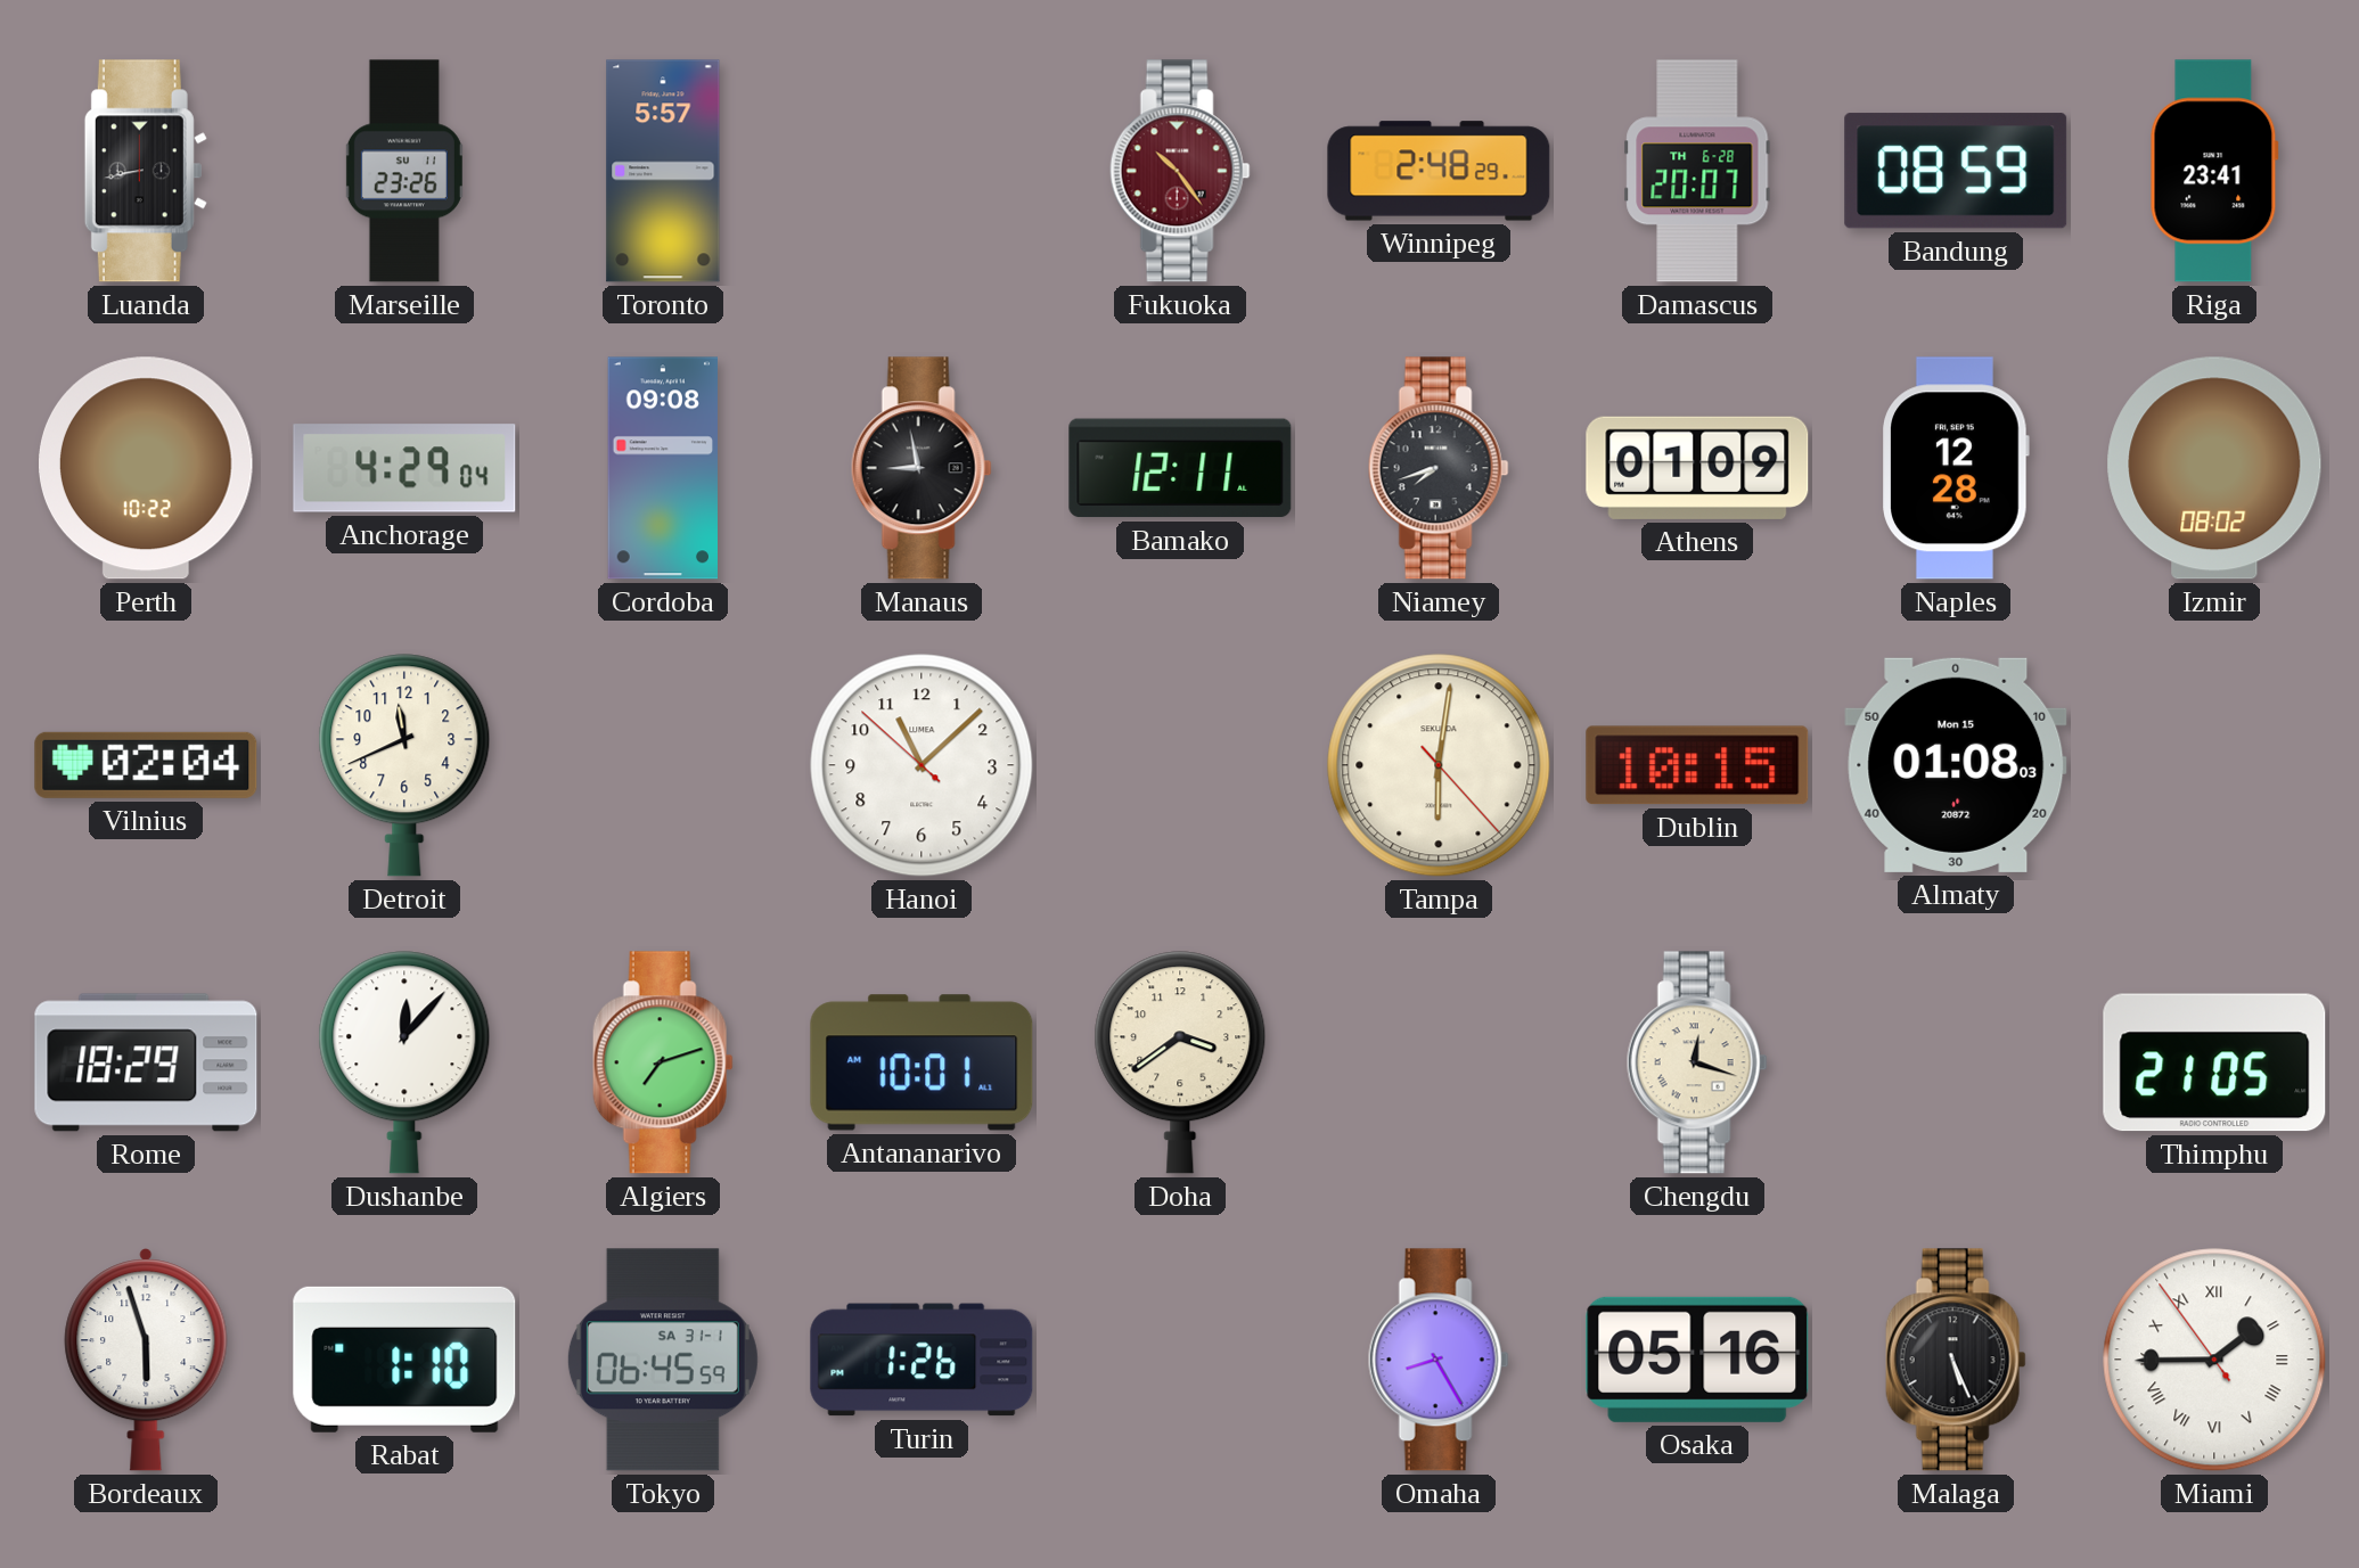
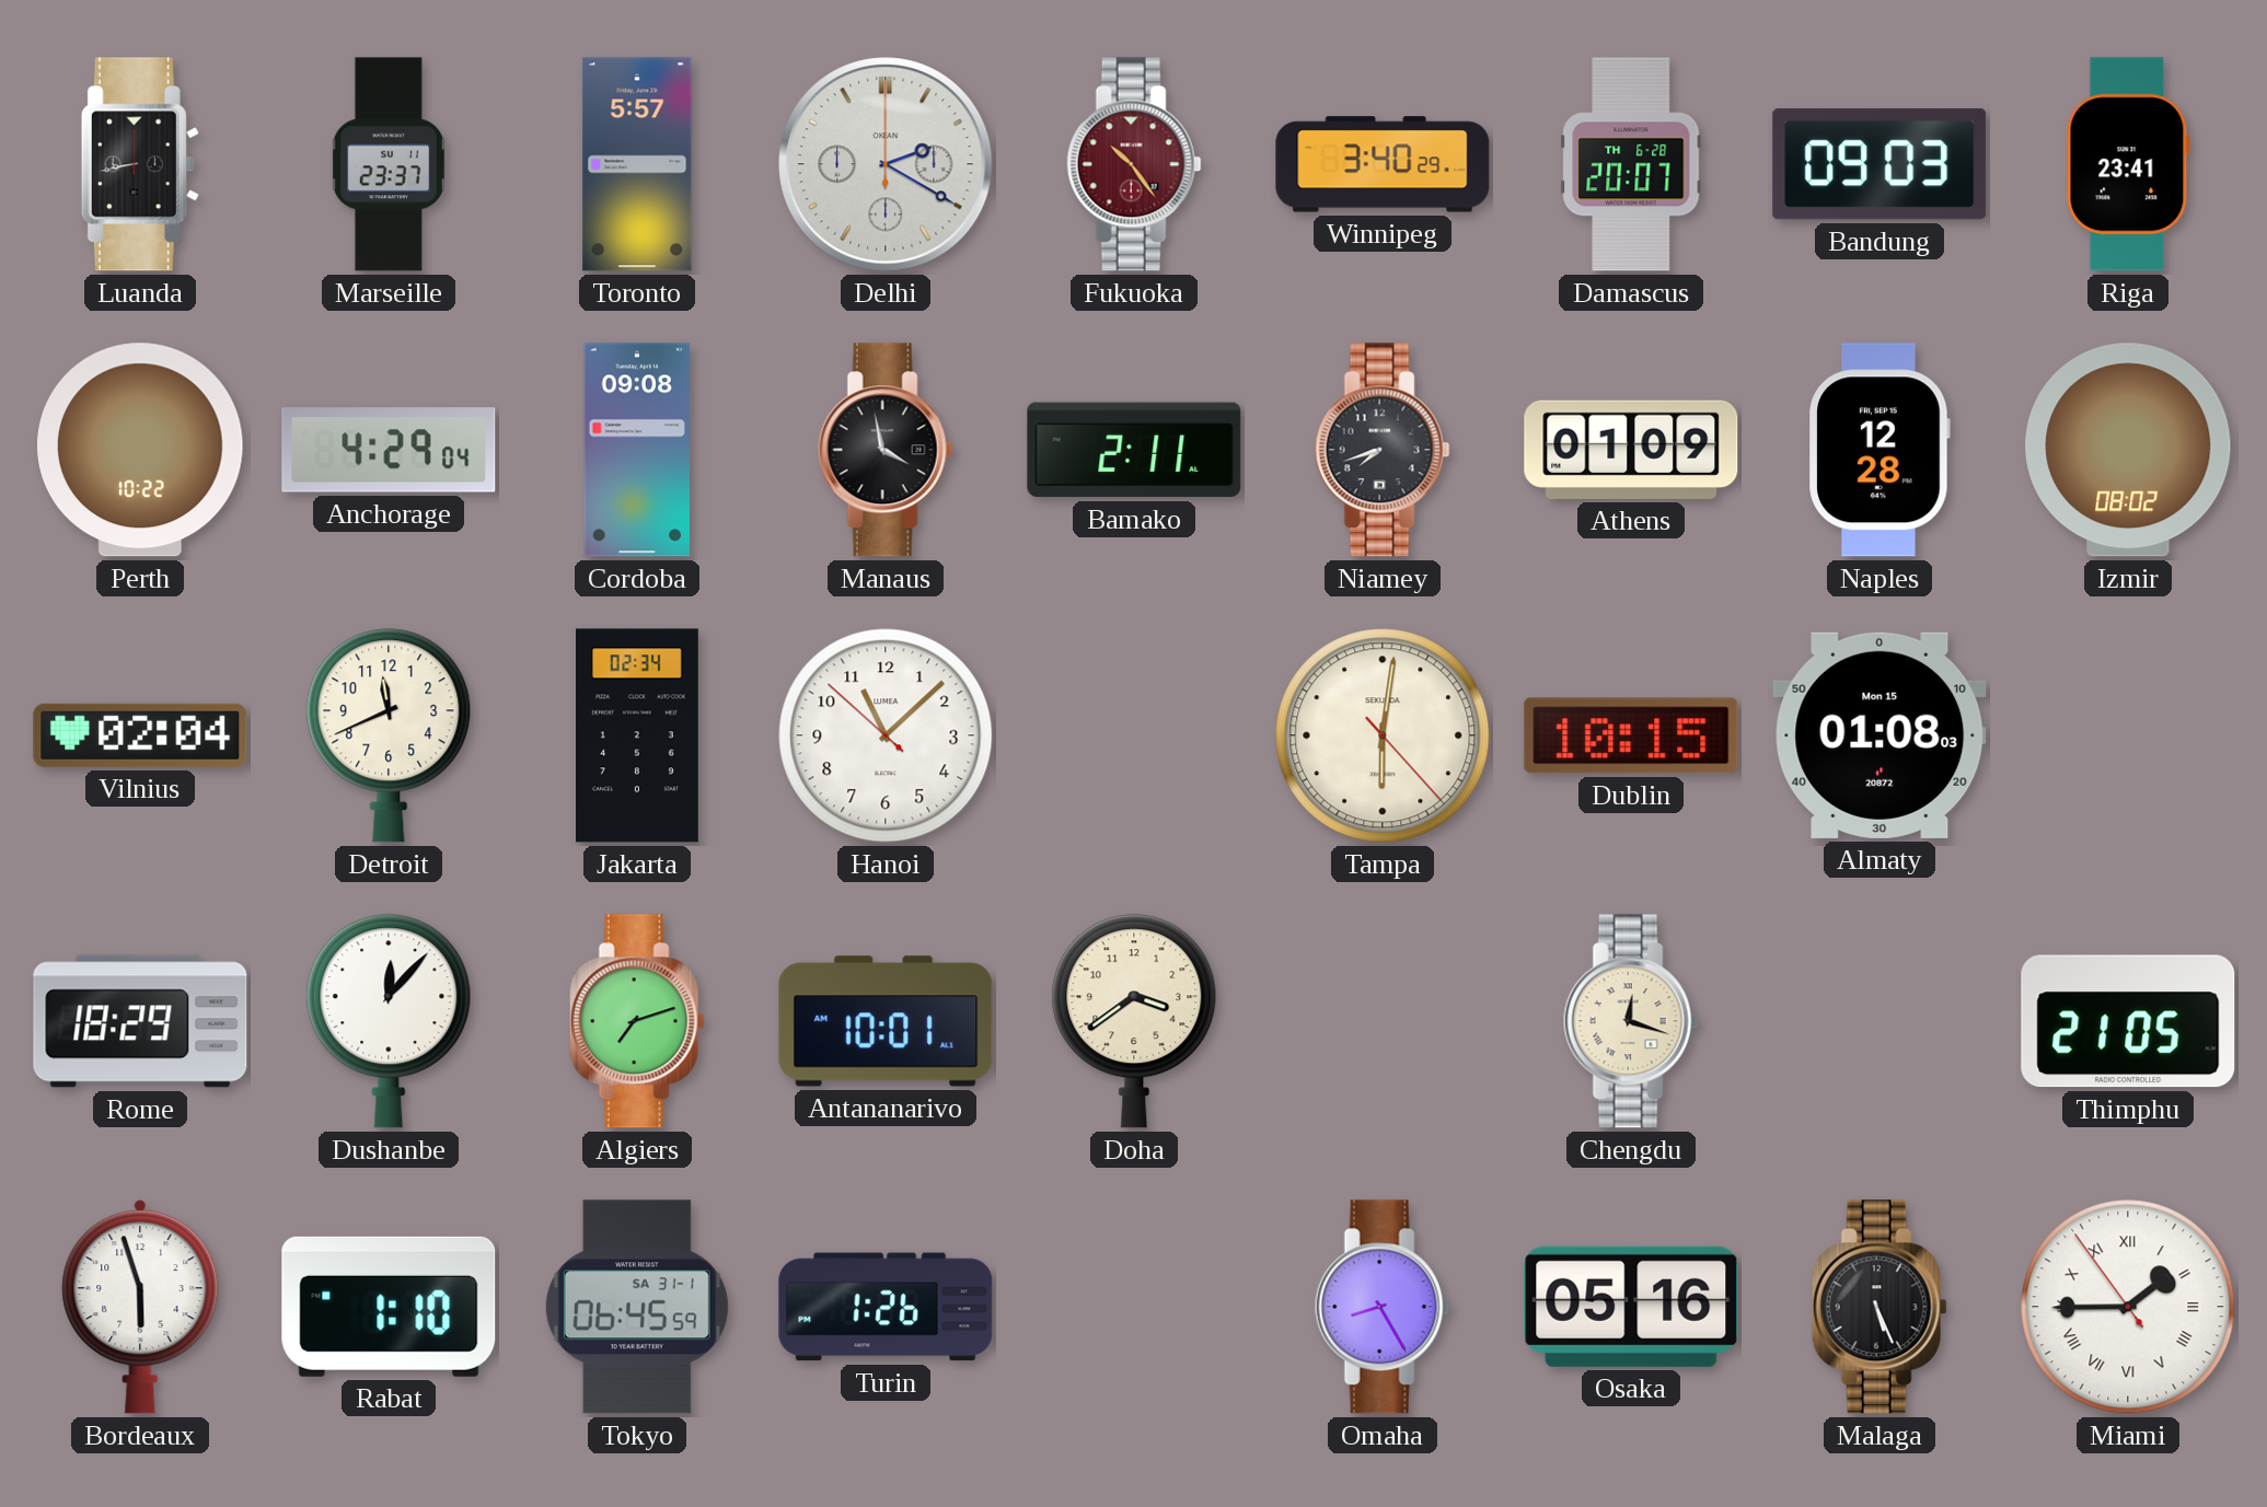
Marseille: 23:26 -> 23:37 (389, 164)
Delhi: none -> 2:20 (886, 164)
Winnipeg: 2:48 -> 3:40 (1383, 164)
Bandung: 08:59 -> 09:03 (1879, 164)
Manaus: 8:58 -> 3:58 (886, 450)
Bamako: 12:11 -> 2:11 (1134, 450)
Jakarta: none -> 02:34 (638, 735)
